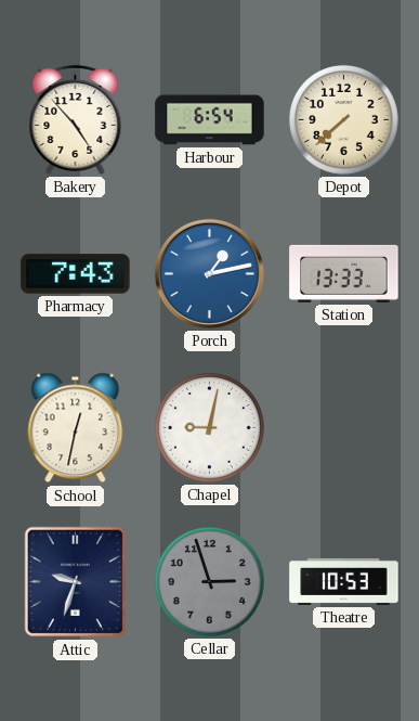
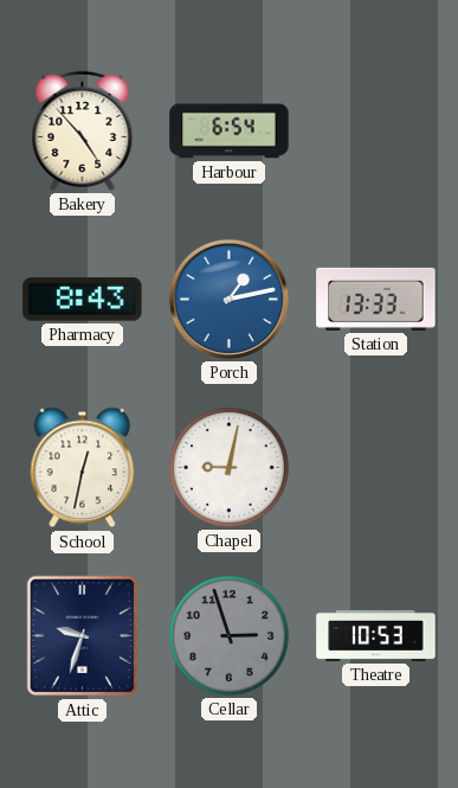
Depot: 7:38 -> none (344, 120)
Pharmacy: 7:43 -> 8:43 (83, 300)
